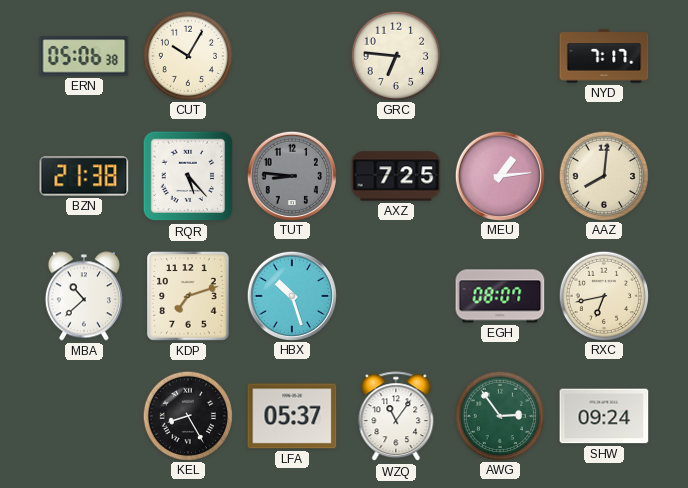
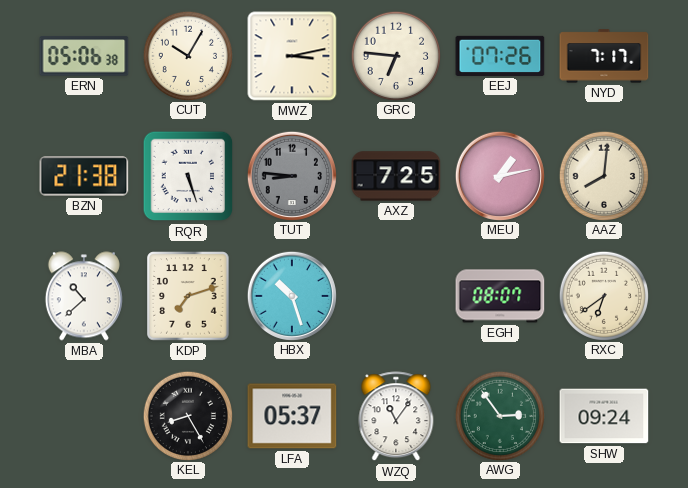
MWZ: none -> 3:13 (292, 56)
EEJ: none -> 07:26 (500, 56)
RQR: 5:23 -> 5:27 (188, 176)
MEU: 1:14 -> 1:13 (499, 175)
RXC: 6:43 -> 6:39 (603, 295)
